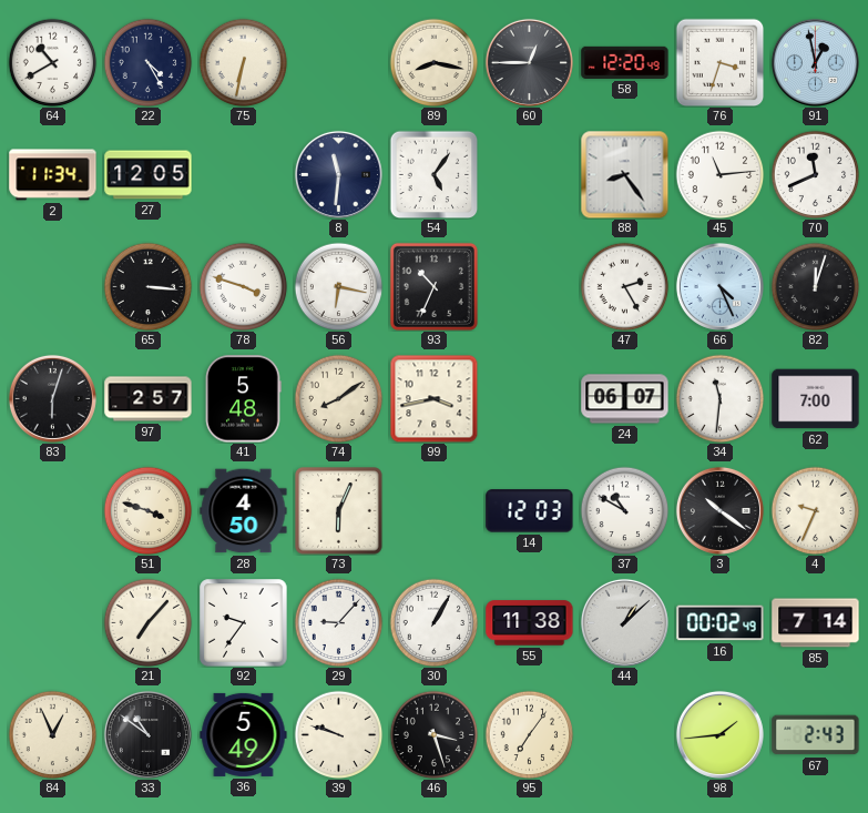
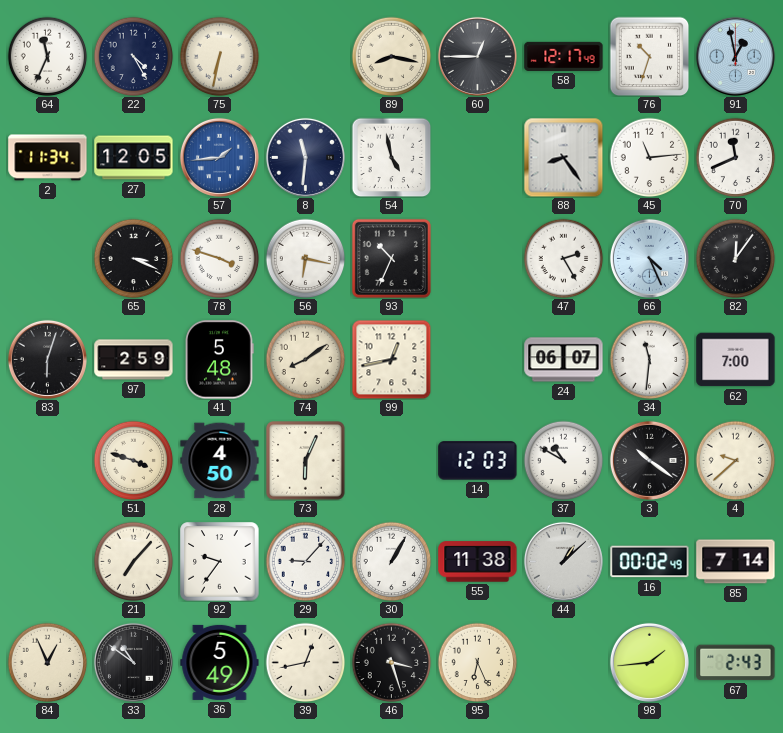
64: 10:40 -> 11:34 (47, 56)
58: 12:20 -> 12:17 (564, 56)
76: 3:33 -> 10:33 (649, 56)
57: none -> 1:44 (219, 157)
54: 5:06 -> 4:58 (391, 157)
65: 3:16 -> 3:19 (133, 258)
82: 12:03 -> 12:06 (735, 258)
97: 2:57 -> 2:59 (134, 360)
99: 3:43 -> 12:43 (391, 359)
4: 9:34 -> 9:38 (735, 460)
39: 9:48 -> 12:43 (305, 662)
95: 7:06 -> 6:26 (477, 662)
